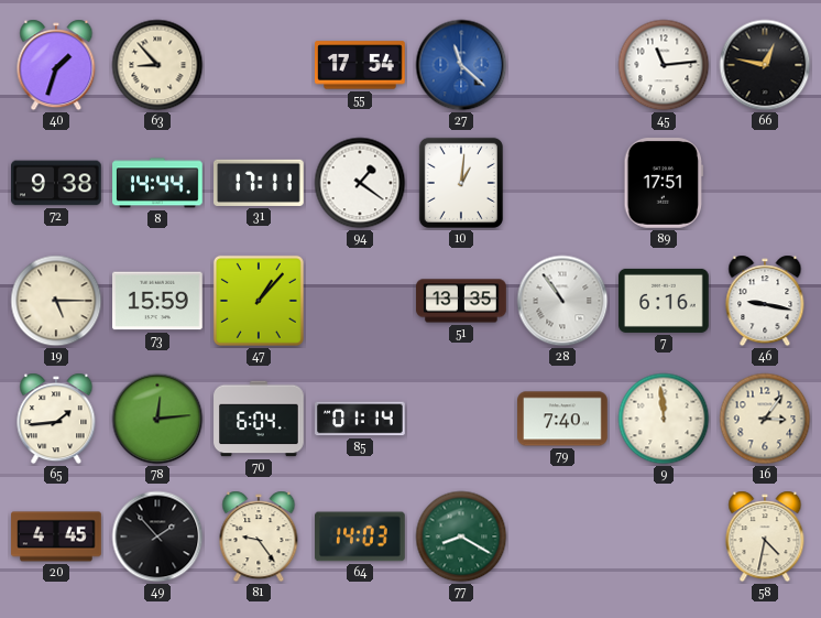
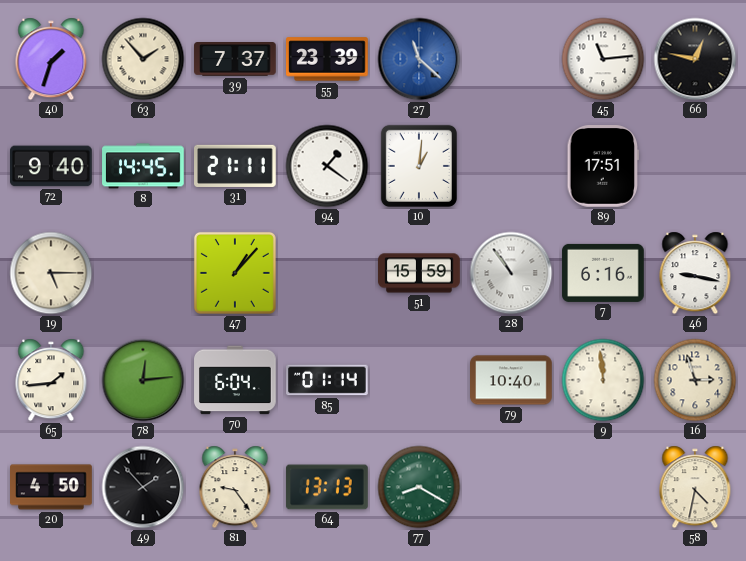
63: 8:53 -> 1:53 (143, 59)
39: none -> 7:37 (235, 59)
55: 17:54 -> 23:39 (328, 59)
72: 9:38 -> 9:40 (52, 166)
8: 14:44 -> 14:45 (143, 166)
31: 17:11 -> 21:11 (236, 166)
73: 15:59 -> none (158, 301)
51: 13:35 -> 15:59 (419, 273)
79: 7:40 -> 10:40 (511, 380)
16: 3:06 -> 2:57 (695, 380)
20: 4:45 -> 4:50 (51, 487)
64: 14:03 -> 13:13 (327, 487)
